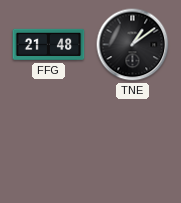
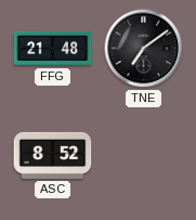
TNE: 1:09 -> 7:09 (144, 49)
ASC: none -> 8:52 (53, 155)
